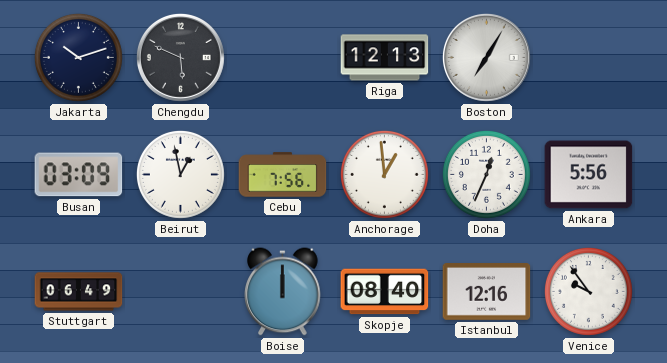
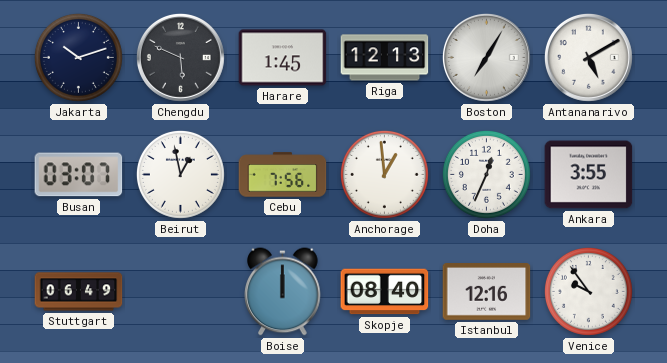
Harare: none -> 1:45 (283, 58)
Antananarivo: none -> 5:10 (588, 57)
Busan: 03:09 -> 03:07 (79, 175)
Ankara: 5:56 -> 3:55 (589, 175)
